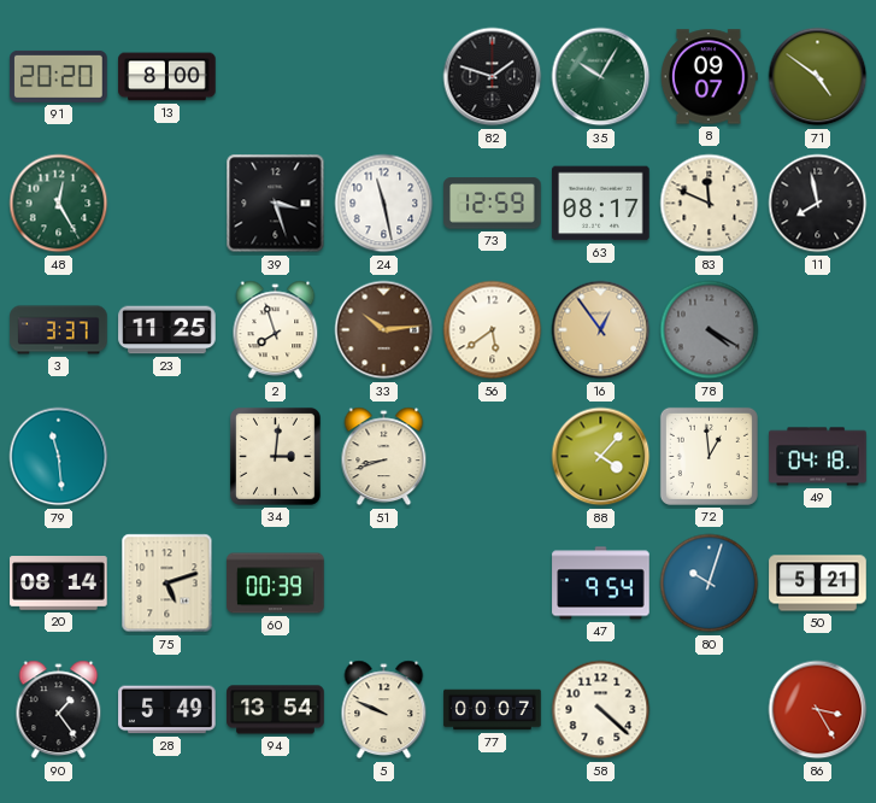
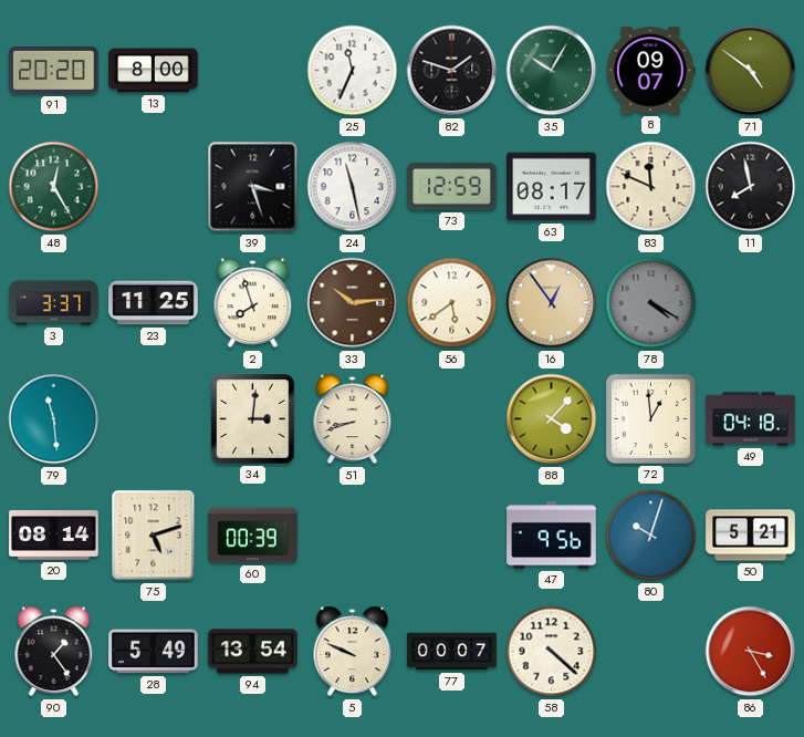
25: none -> 11:34 (353, 71)
47: 9:54 -> 9:56 (552, 536)
